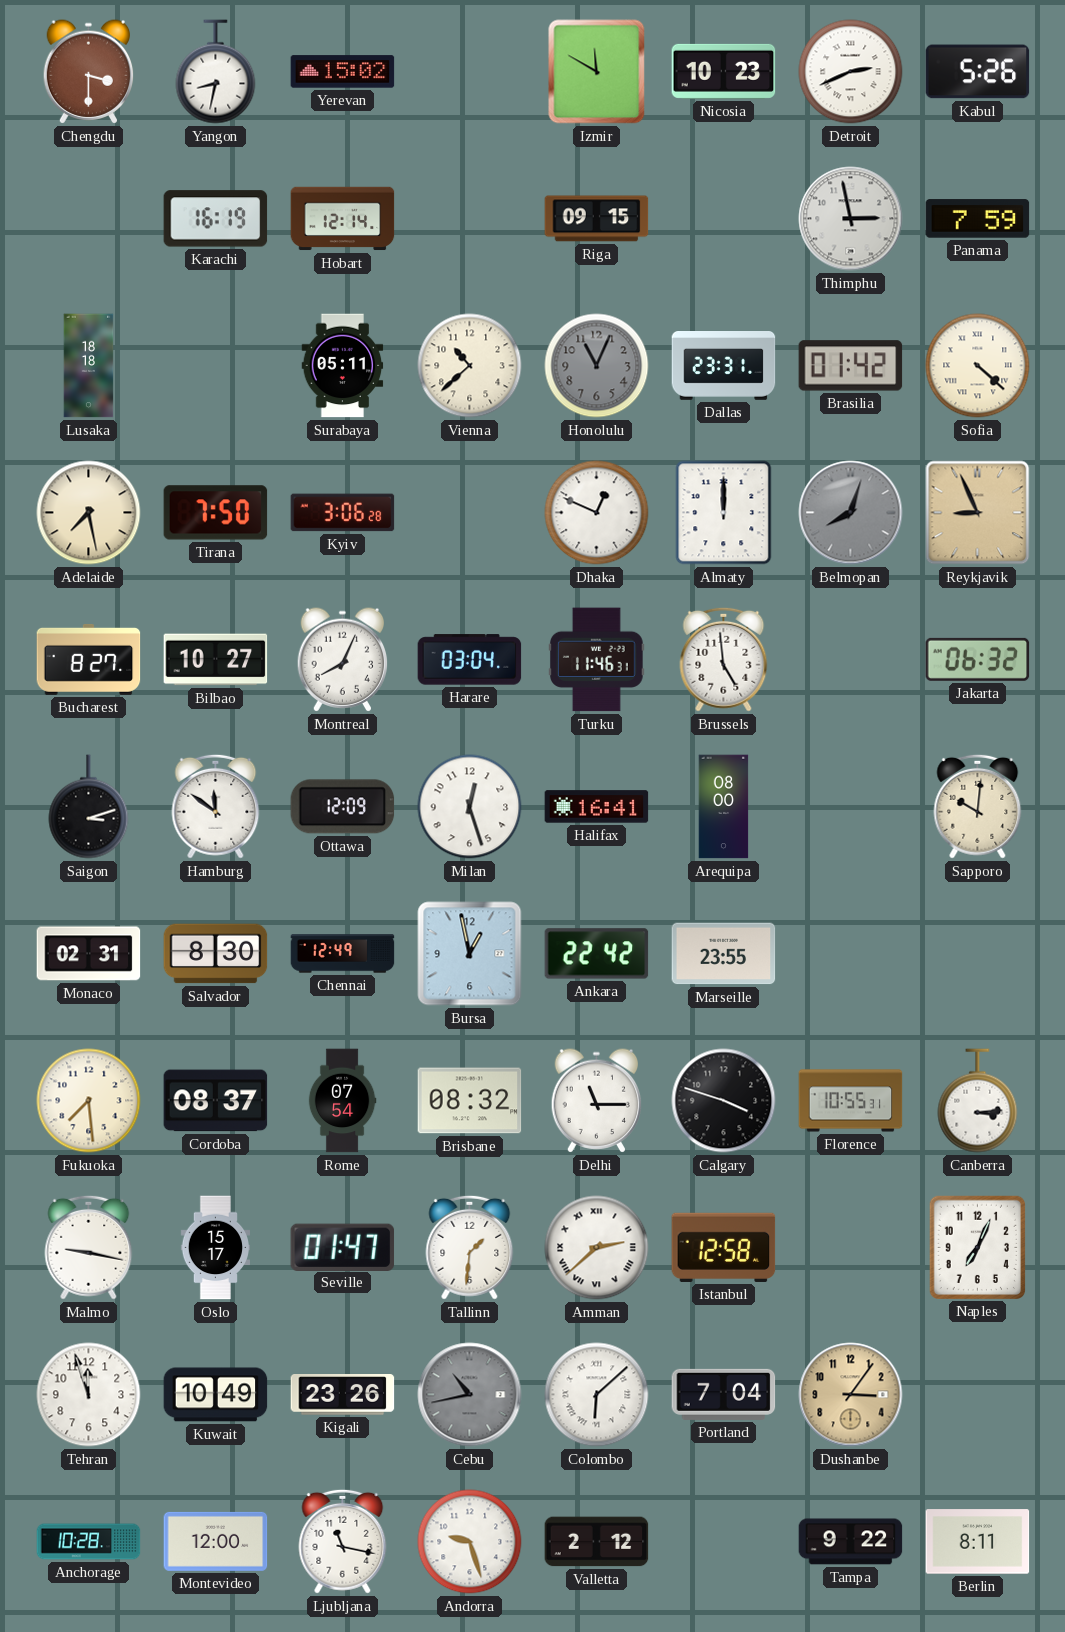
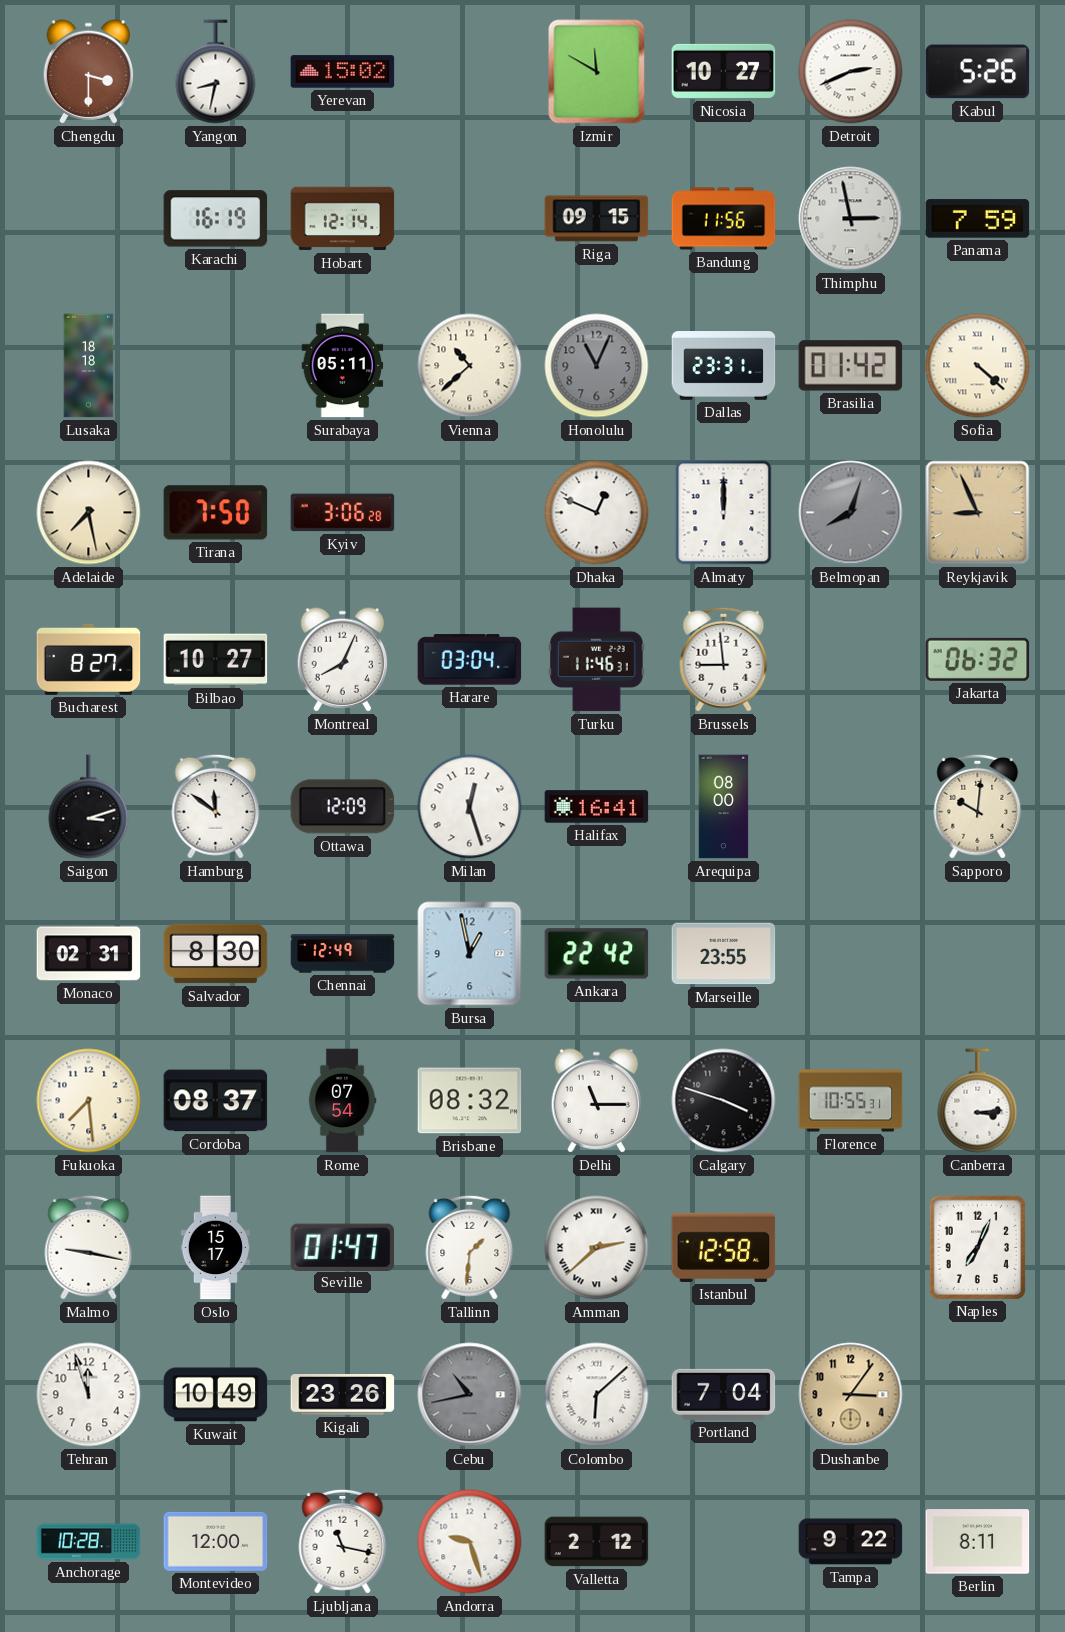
Nicosia: 10:23 -> 10:27 (724, 71)
Bandung: none -> 11:56 (724, 219)
Brussels: 4:59 -> 8:59 (724, 659)
